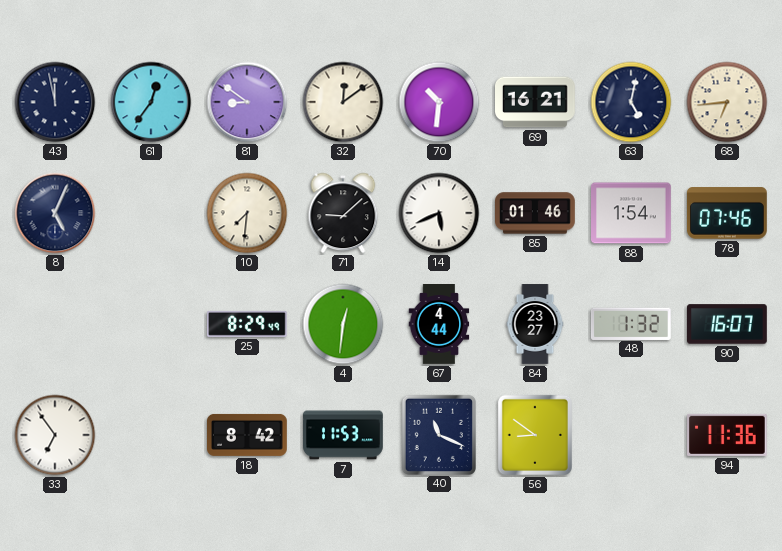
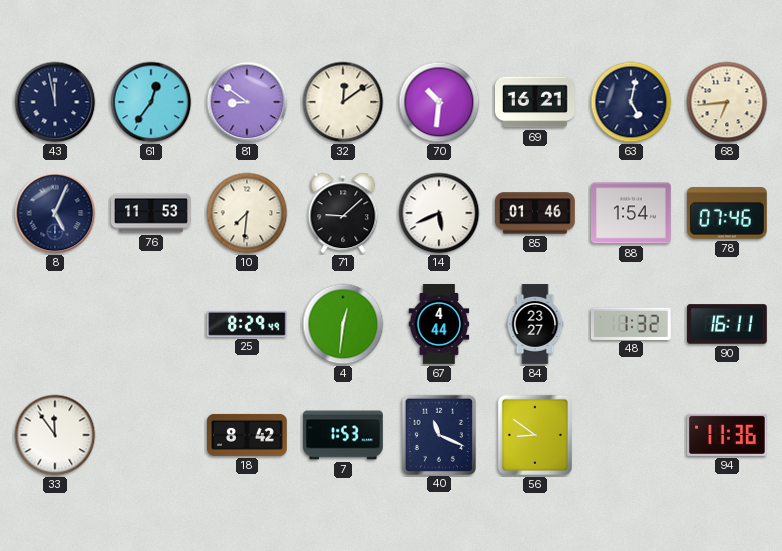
76: none -> 11:53 (152, 213)
90: 16:07 -> 16:11 (728, 324)
33: 6:54 -> 11:54 (55, 435)
7: 11:53 -> 1:53 (344, 435)
